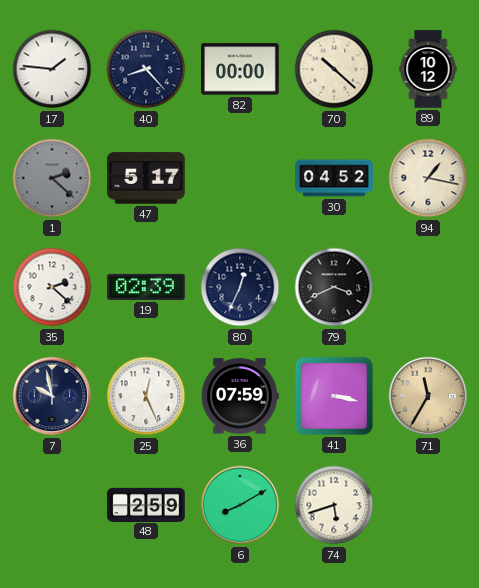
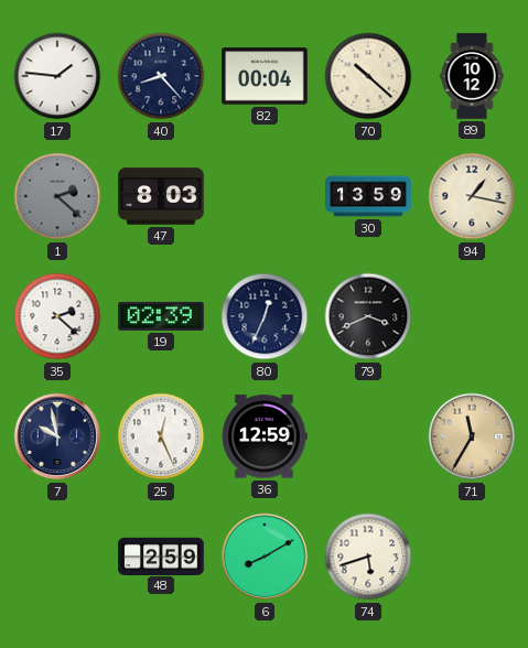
82: 00:00 -> 00:04 (265, 76)
47: 5:17 -> 8:03 (161, 196)
30: 04:52 -> 13:59 (368, 196)
36: 07:59 -> 12:59 (265, 436)
41: 3:17 -> none (334, 396)
